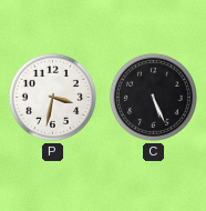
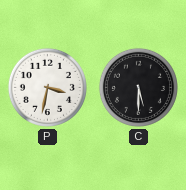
C: 5:26 -> 5:30 (138, 87)
